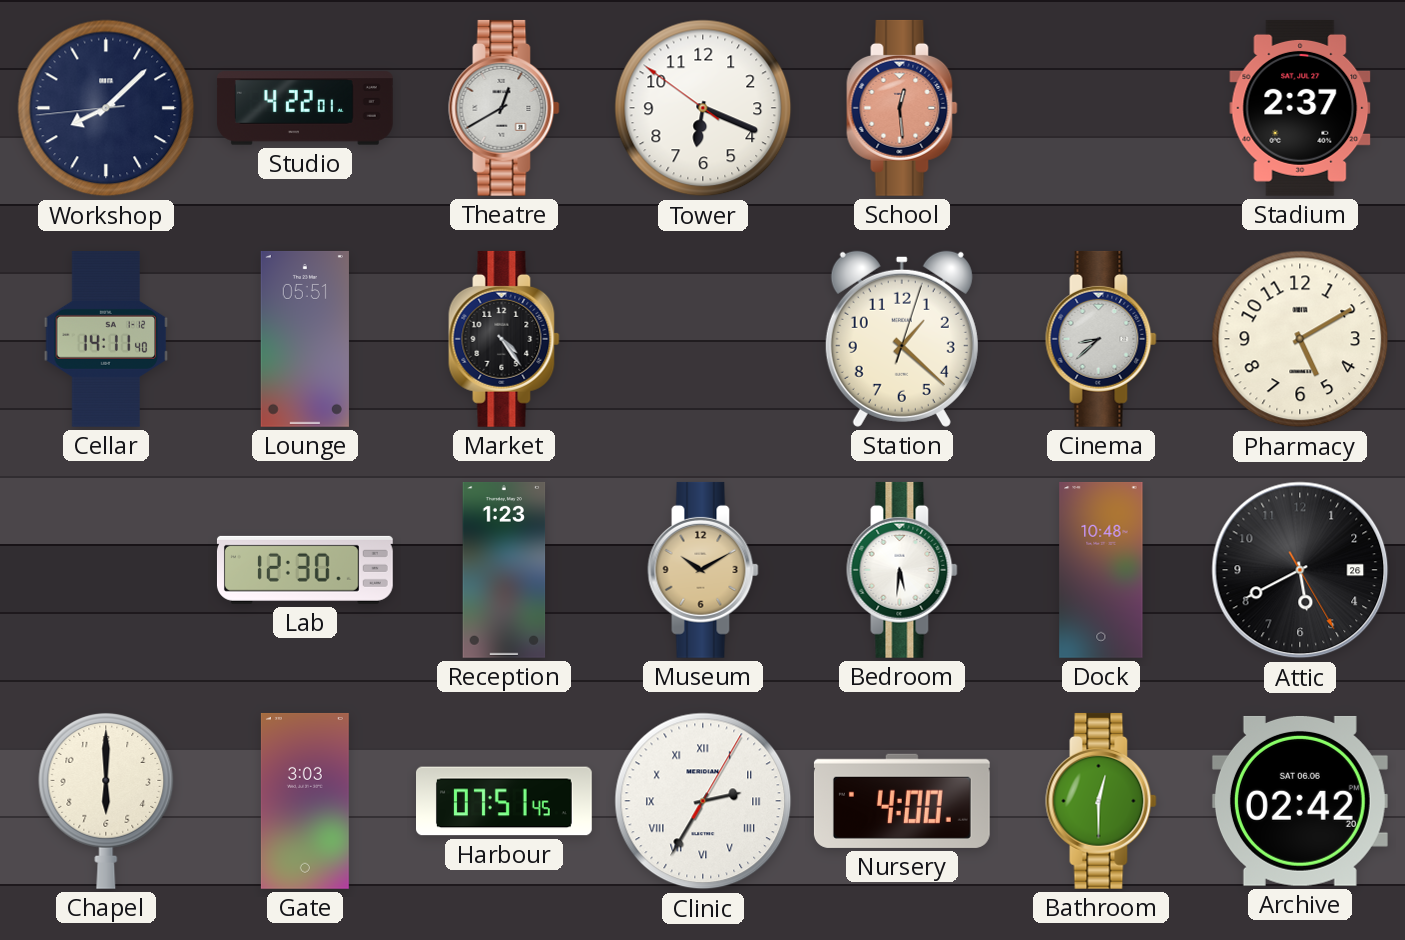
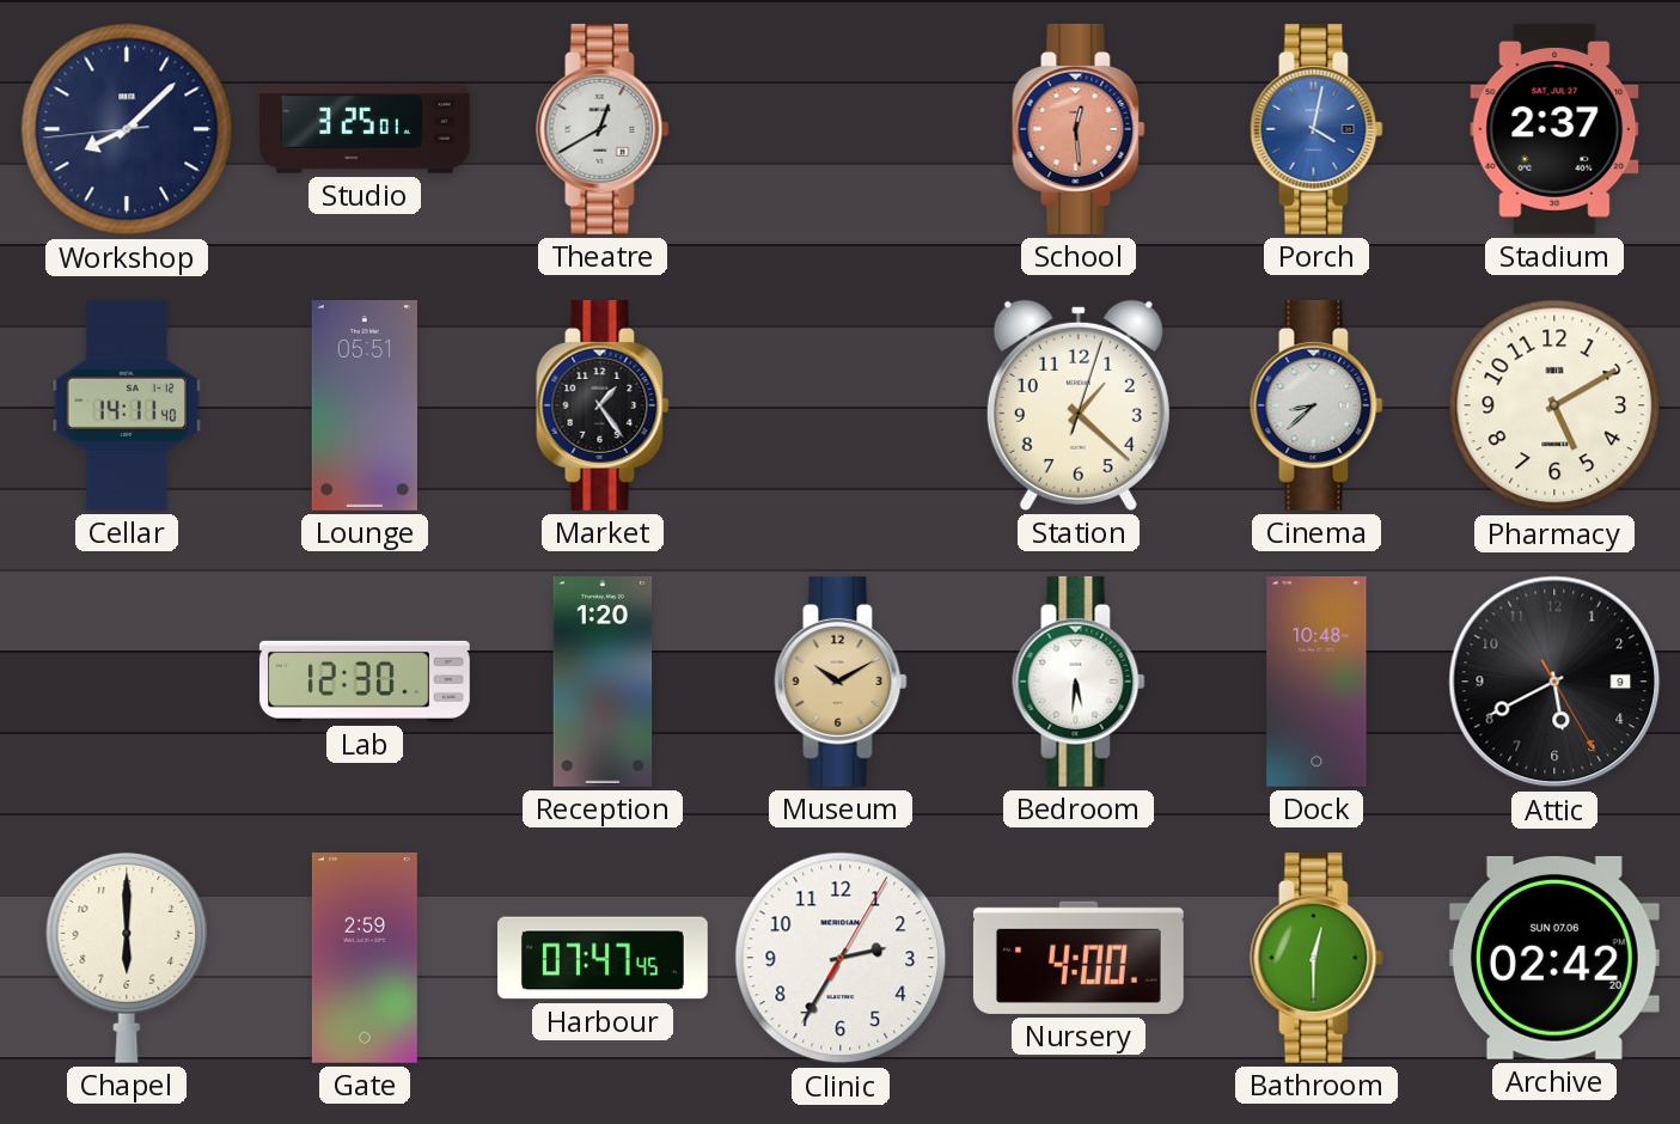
Studio: 4:22 -> 3:25 (365, 129)
Tower: 6:18 -> none (703, 108)
Porch: none -> 4:02 (1316, 129)
Market: 4:24 -> 1:24 (603, 405)
Reception: 1:23 -> 1:20 (603, 682)
Attic date: 26 -> 9 (1554, 682)
Gate: 3:03 -> 2:59 (365, 958)
Harbour: 07:51 -> 07:47 (604, 958)
Clinic numerals: Roman -> Arabic (841, 958)
Archive date: SAT 06.06 -> SUN 07.06 (1554, 958)
